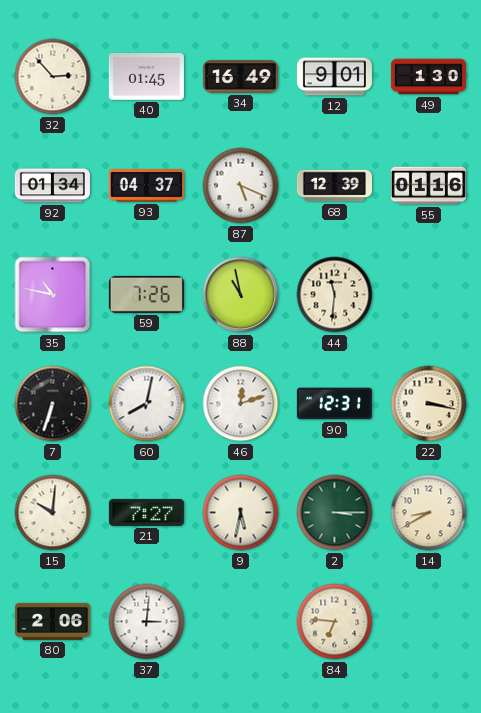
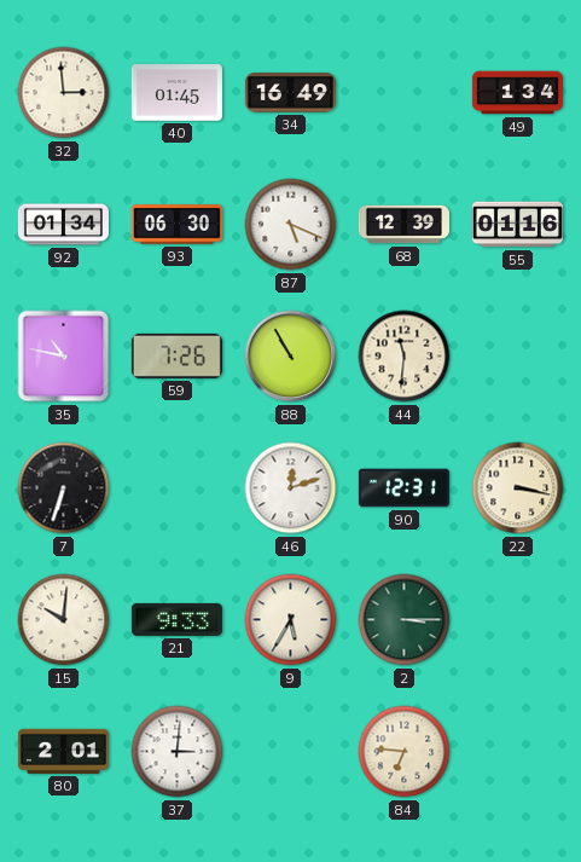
32: 2:53 -> 2:59 (64, 93)
12: 9:01 -> none (334, 77)
49: 1:30 -> 1:34 (517, 93)
93: 04:37 -> 06:30 (176, 225)
88: 10:58 -> 10:55 (291, 357)
60: 8:02 -> none (147, 404)
21: 7:27 -> 9:33 (176, 619)
9: 5:32 -> 5:35 (291, 620)
14: 8:40 -> none (429, 513)
80: 2:06 -> 2:01 (63, 751)
